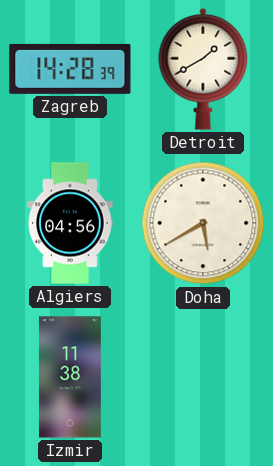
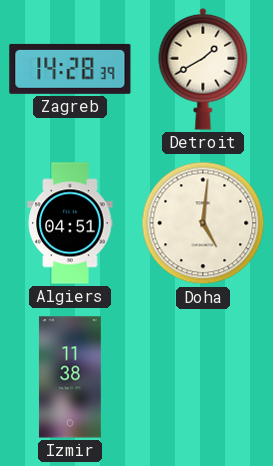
Algiers: 04:56 -> 04:51 (70, 223)
Doha: 5:40 -> 5:01 (203, 223)
